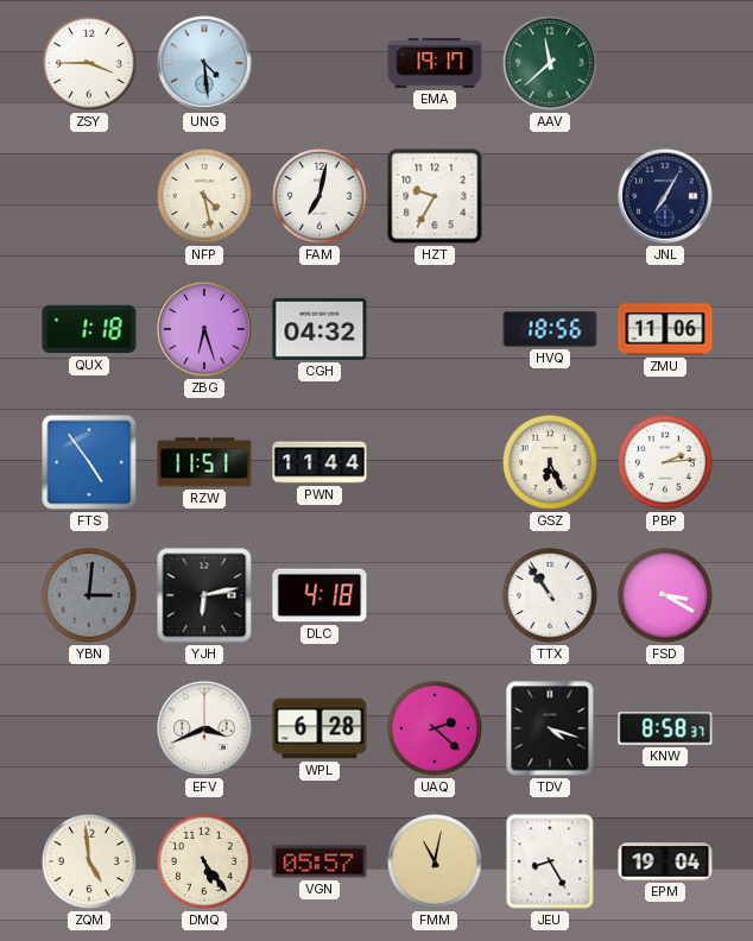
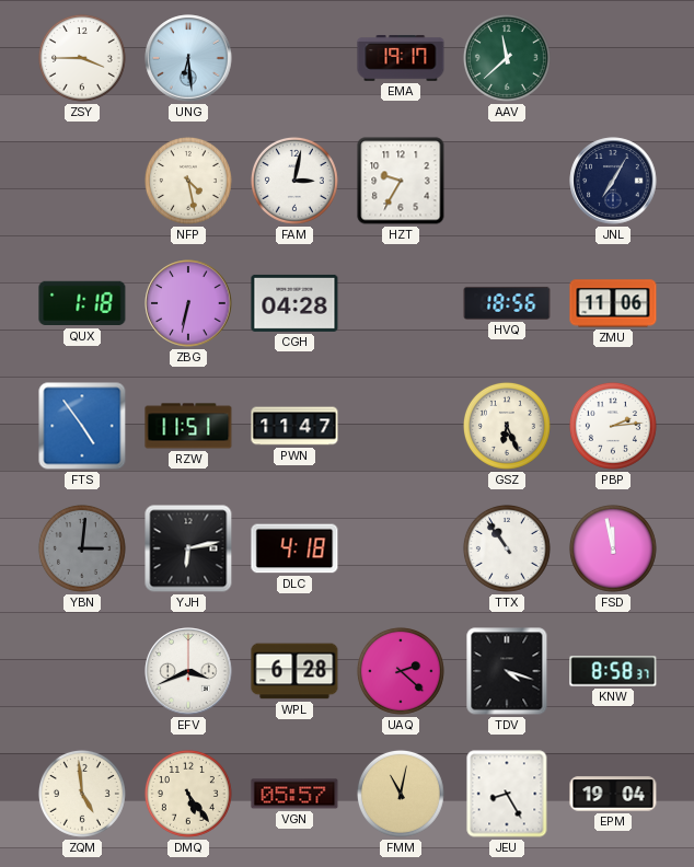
UNG: 4:29 -> 6:29 (188, 58)
FAM: 7:02 -> 3:02 (294, 181)
ZBG: 6:27 -> 6:32 (188, 303)
CGH: 04:32 -> 04:28 (294, 303)
PWN: 11:44 -> 11:47 (294, 426)
FSD: 3:20 -> 11:58 (613, 548)
